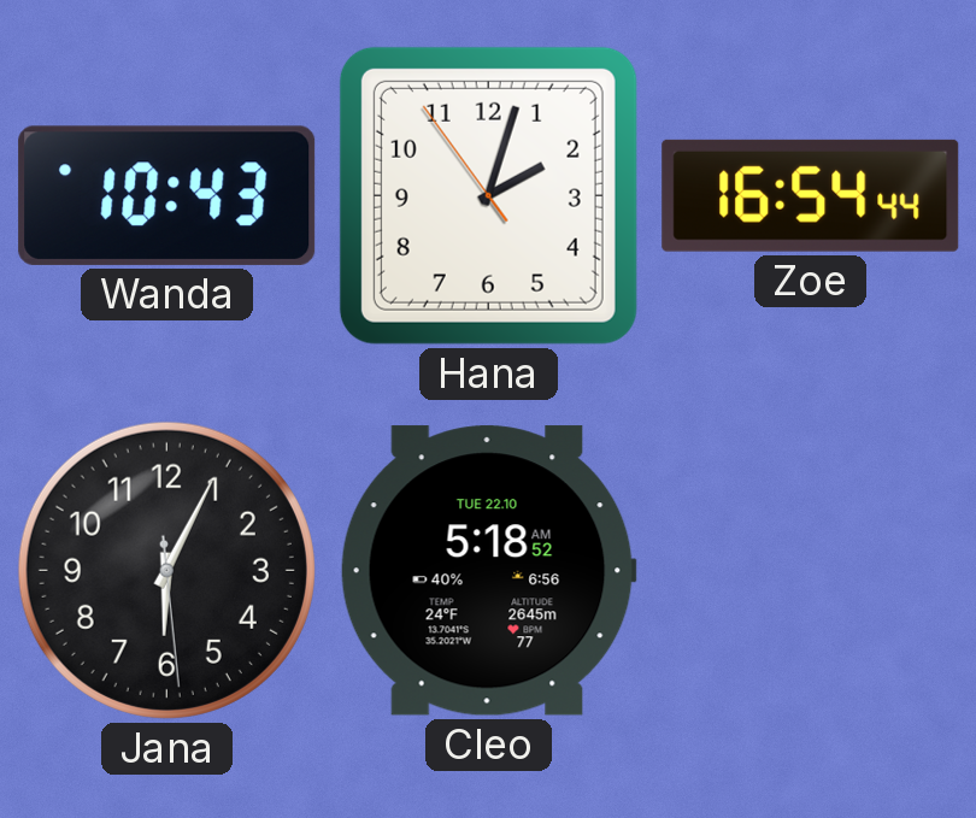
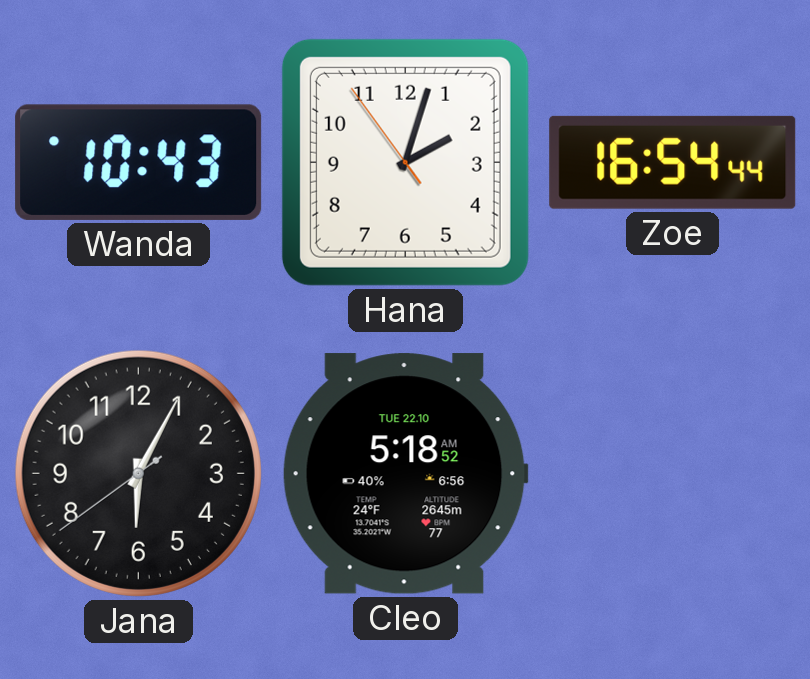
Jana: 6:04:29 -> 6:04:39 (138, 473)
